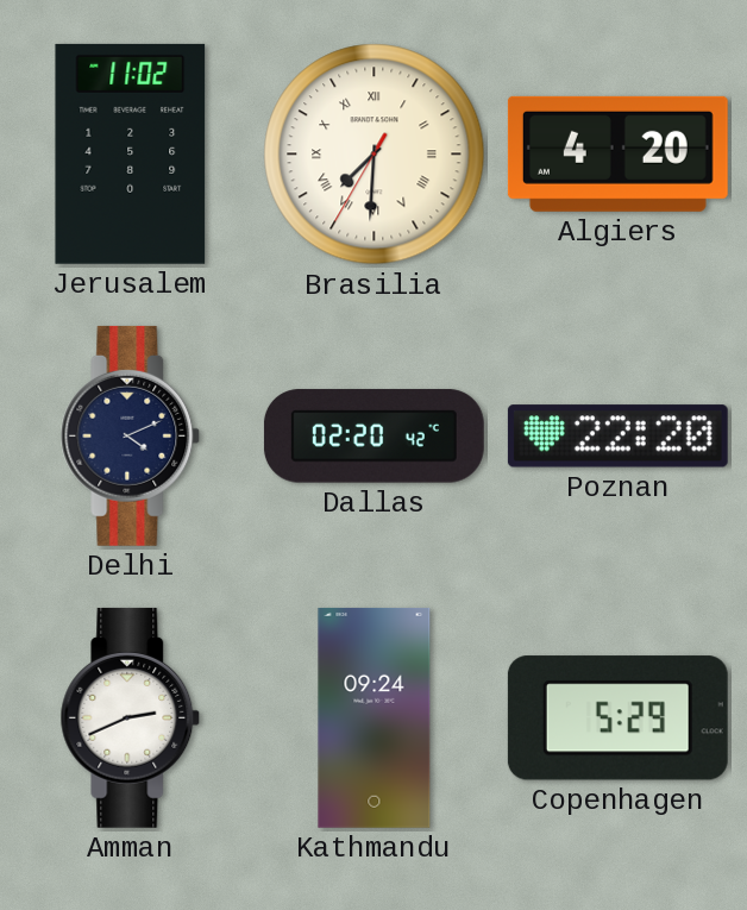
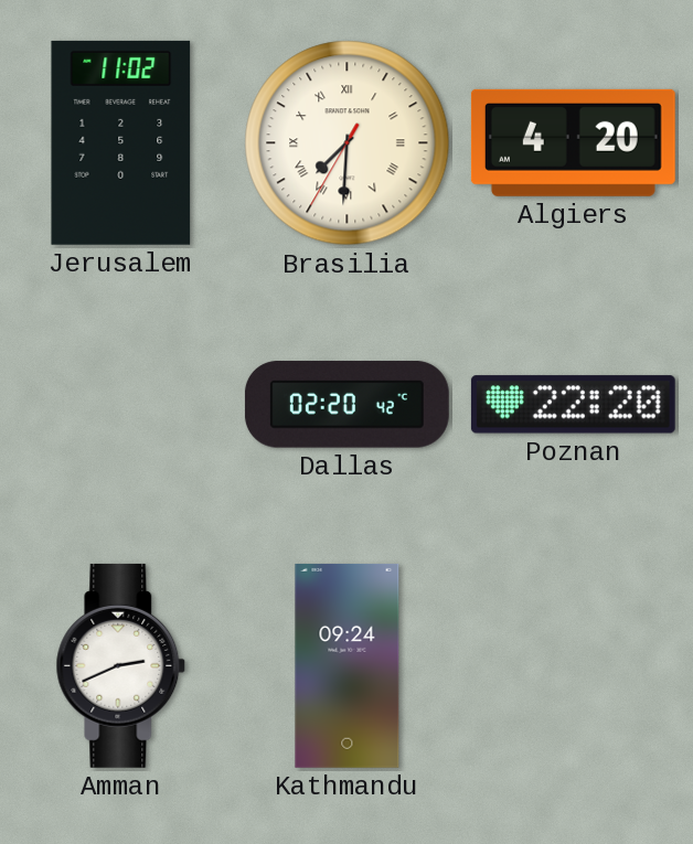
Delhi: 4:11 -> none (131, 435)
Copenhagen: 5:29 -> none (617, 718)
